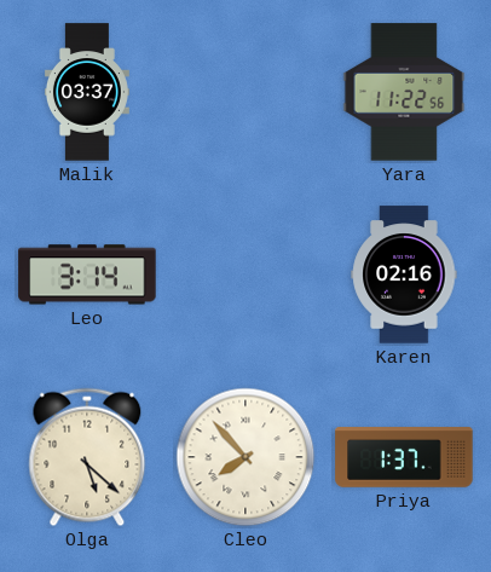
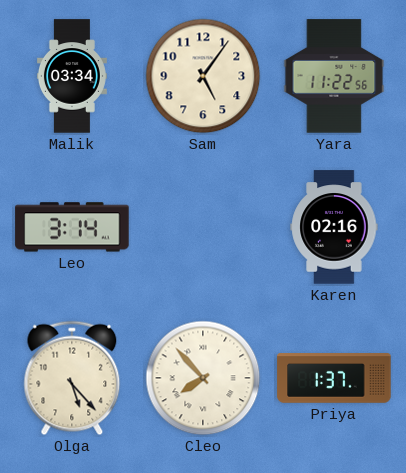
Malik: 03:37 -> 03:34 (72, 76)
Sam: none -> 5:06 (203, 76)
Olga: 5:22 -> 5:23 (72, 378)
